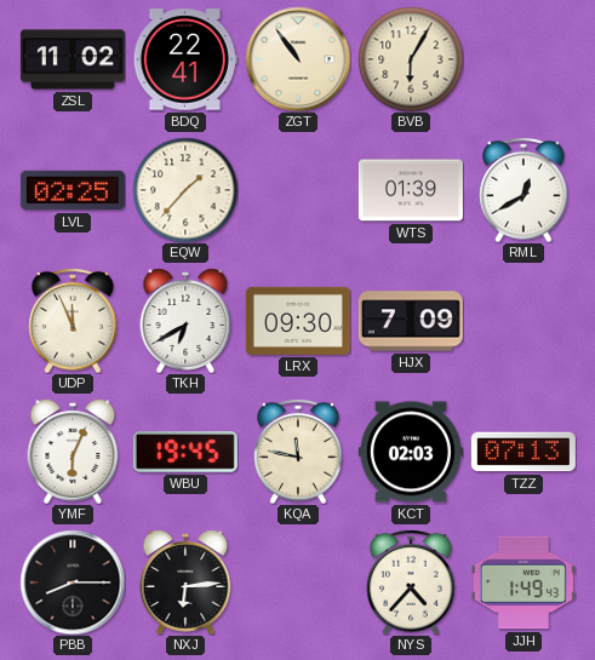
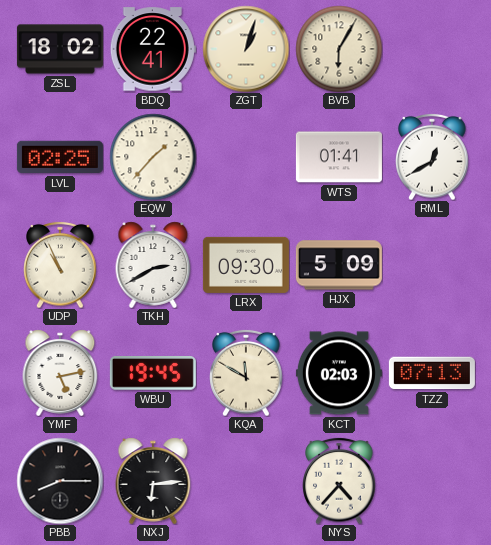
ZSL: 11:02 -> 18:02 (60, 49)
ZGT: 10:54 -> 1:03 (246, 49)
WTS: 01:39 -> 01:41 (339, 157)
UDP: 11:56 -> 10:56 (60, 265)
TKH: 6:40 -> 2:40 (153, 265)
HJX: 7:09 -> 5:09 (339, 265)
YMF: 6:04 -> 5:13 (60, 373)
KQA: 11:47 -> 11:50 (246, 373)
JJH: 1:49 -> none (524, 582)
